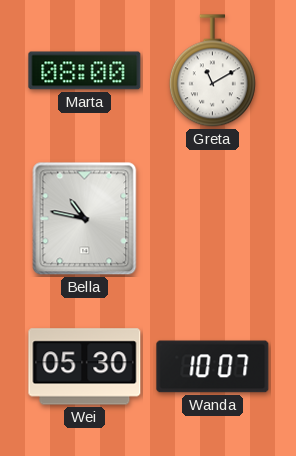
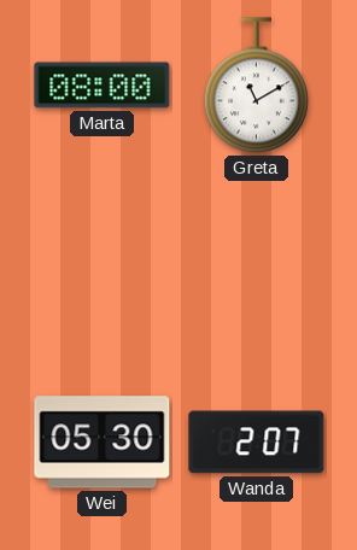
Bella: 10:47 -> none (85, 219)
Wanda: 10:07 -> 2:07 (257, 443)
